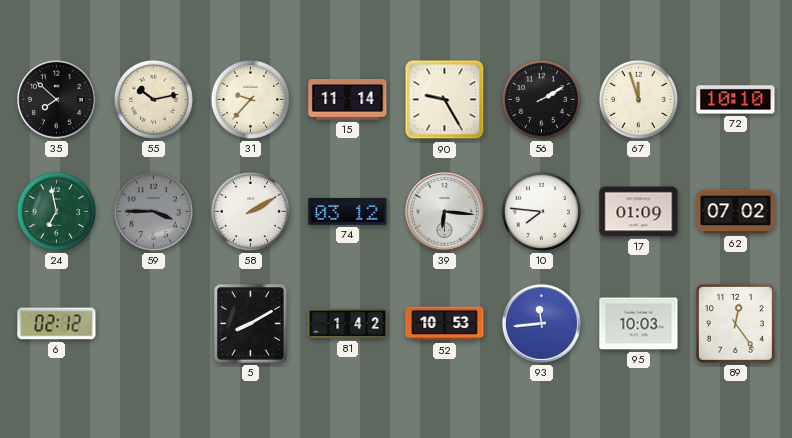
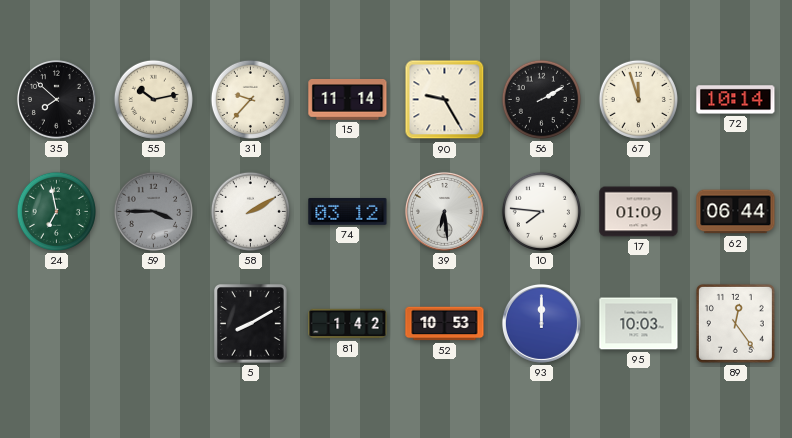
72: 10:10 -> 10:14 (736, 100)
39: 6:16 -> 6:29 (444, 211)
62: 07:02 -> 06:44 (736, 212)
6: 02:12 -> none (57, 324)
93: 11:44 -> 12:00 (541, 323)
